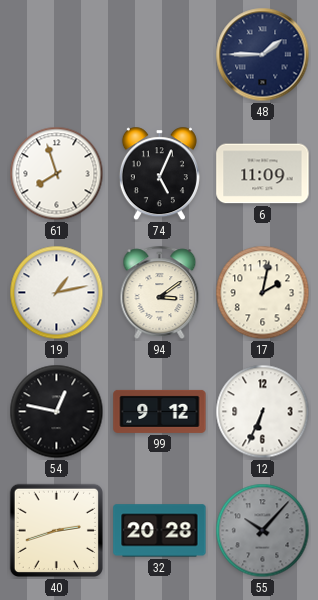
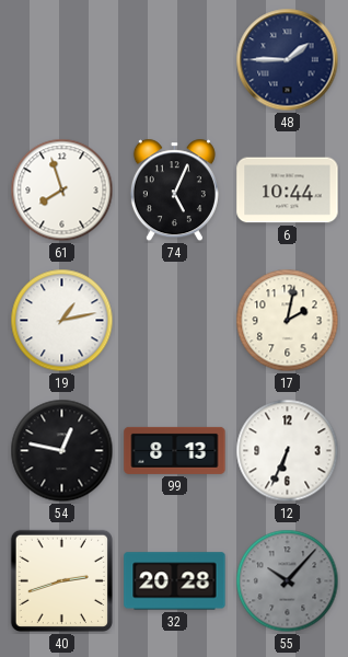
6: 11:09 -> 10:44 (288, 191)
94: 3:09 -> none (160, 292)
99: 9:12 -> 8:13 (175, 450)
